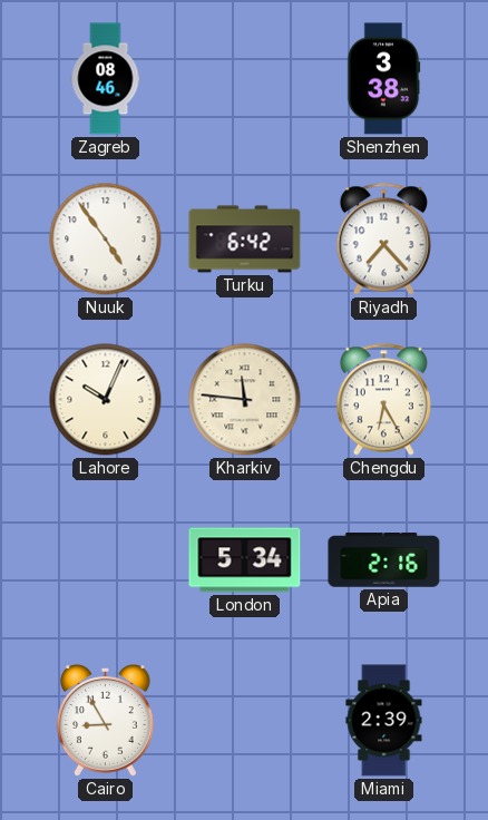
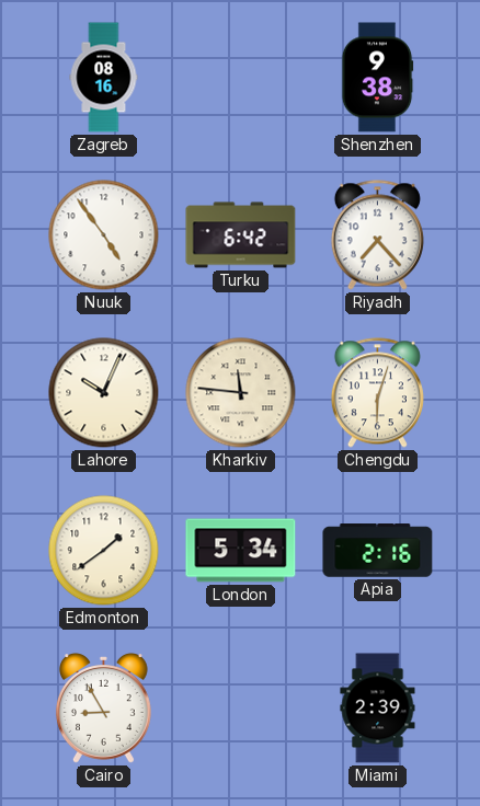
Zagreb: 08:46 -> 08:16 (104, 78)
Shenzhen: 3:38 -> 9:38 (377, 78)
Chengdu: 6:25 -> 6:03 (377, 393)
Edmonton: none -> 1:39 (104, 551)
